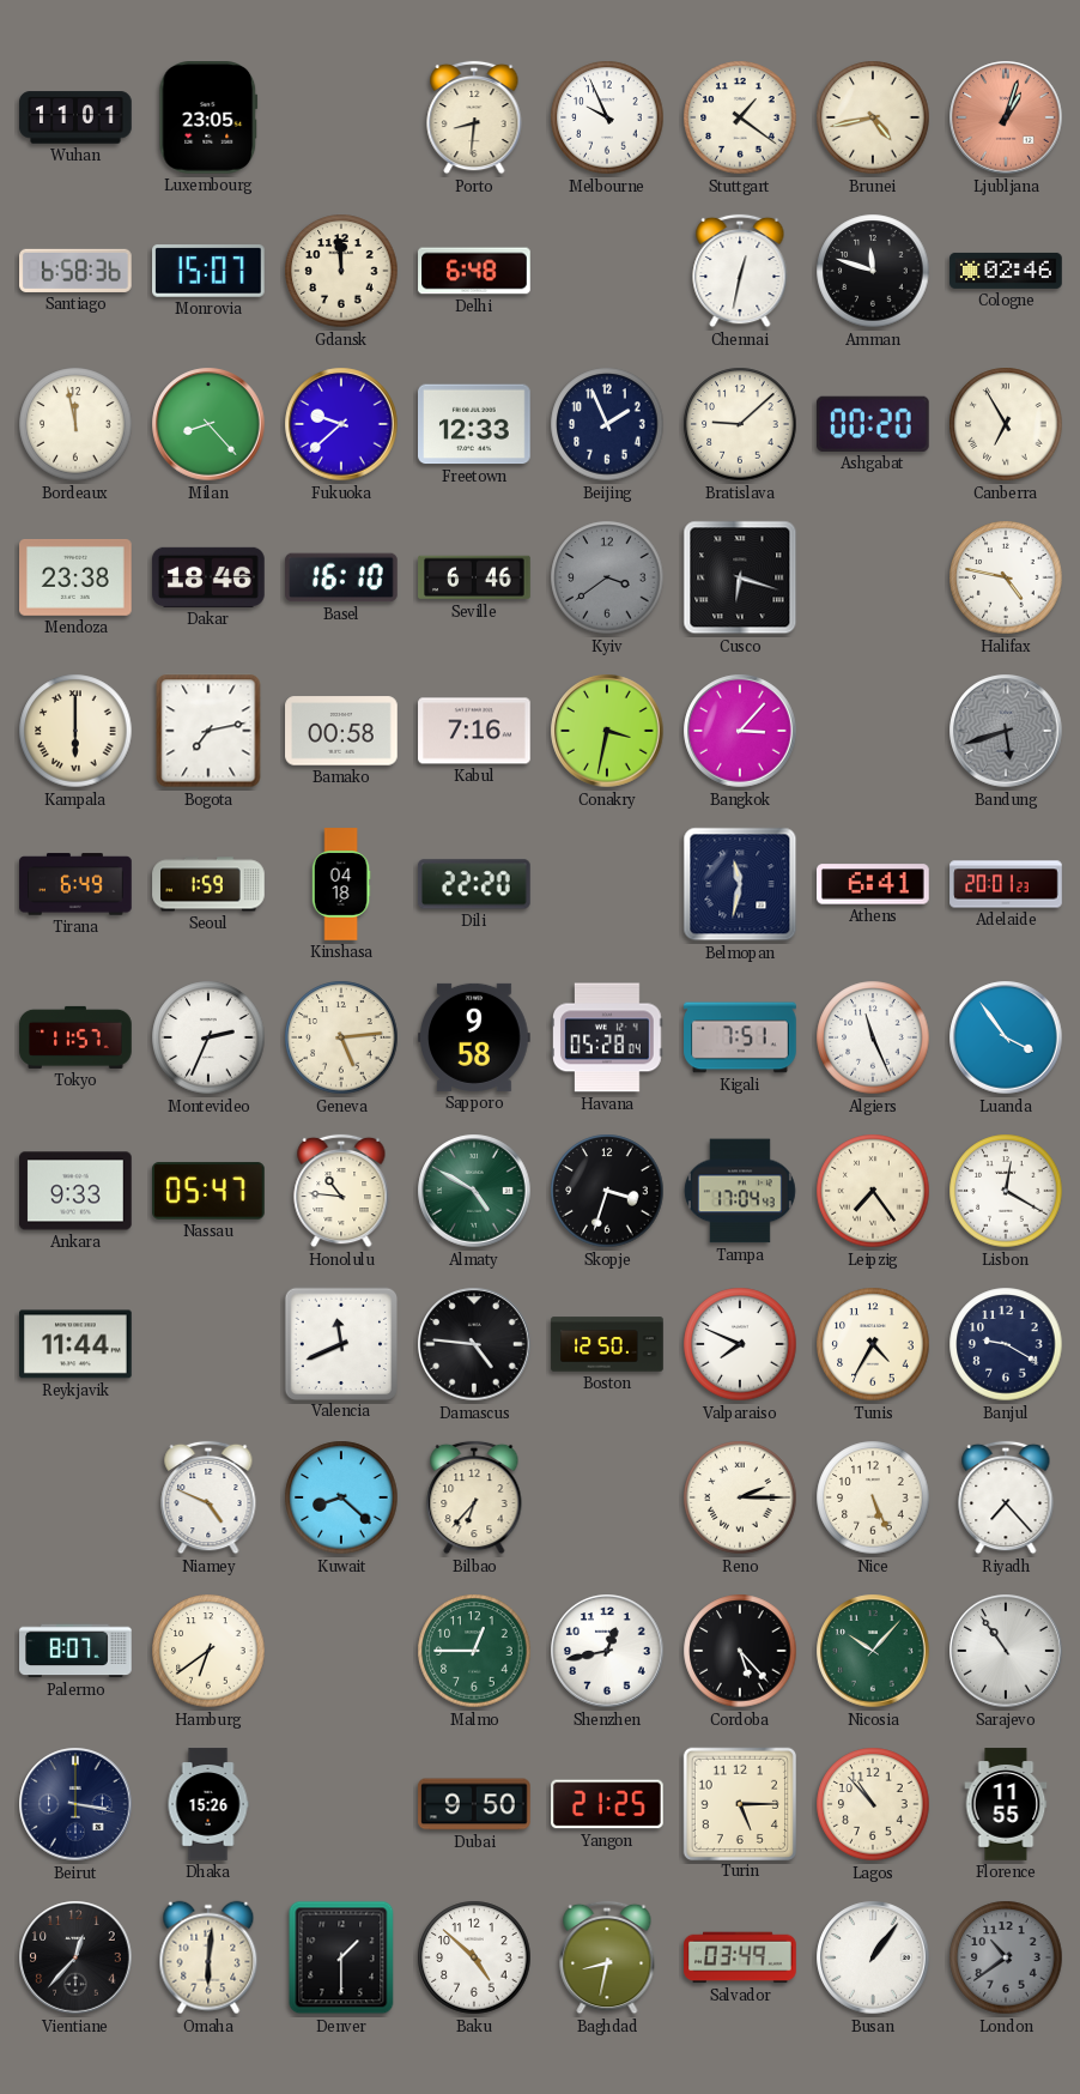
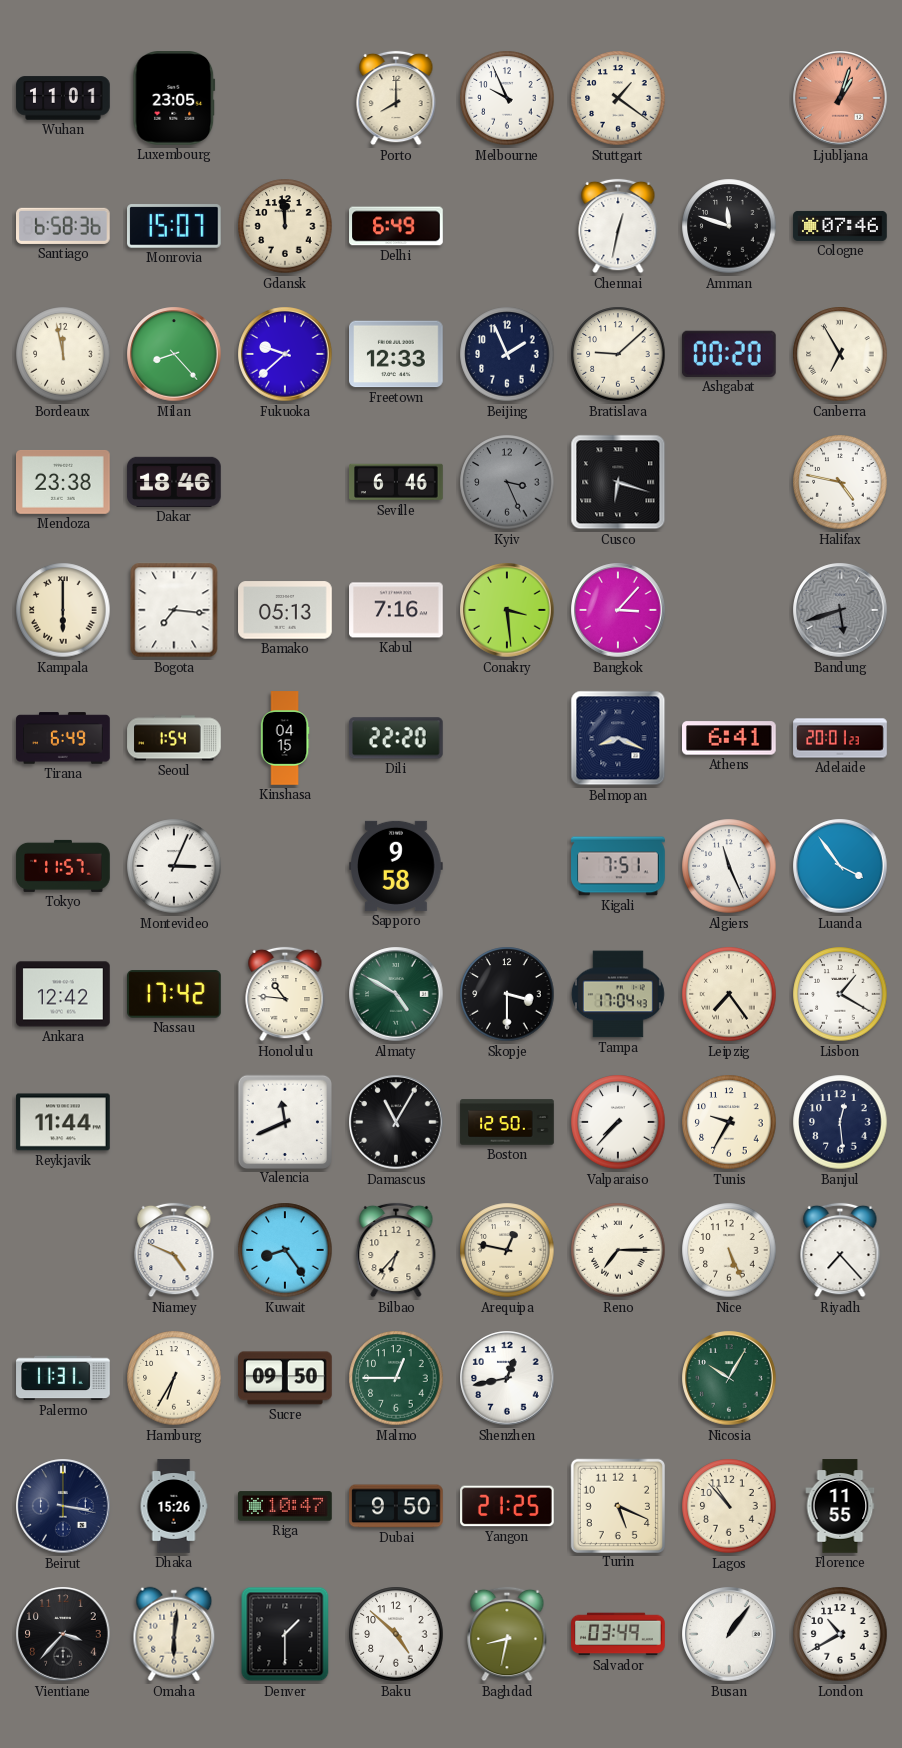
Porto: 8:31 -> 8:00 (396, 98)
Brunei: 4:43 -> none (873, 117)
Delhi: 6:48 -> 6:49 (396, 226)
Cologne: 02:46 -> 07:46 (840, 226)
Basel: 16:10 -> none (341, 577)
Kyiv: 3:39 -> 3:26 (507, 482)
Bogota: 7:13 -> 7:16 (174, 610)
Bamako: 00:58 -> 05:13 (285, 610)
Conakry: 3:32 -> 3:29 (507, 610)
Seoul: 1:59 -> 1:54 (174, 738)
Kinshasa: 04:18 -> 04:15 (285, 738)
Belmopan: 11:32 -> 8:19 (618, 738)
Montevideo: 2:34 -> 3:04 (174, 866)
Geneva: 5:14 -> none (341, 1037)
Havana: 05:28 -> none (607, 1037)
Ankara: 9:33 -> 12:42 (63, 994)
Nassau: 05:47 -> 17:42 (175, 994)
Skopje: 3:33 -> 3:30 (507, 994)
Lisbon: 12:20 -> 1:20 (840, 994)
Damascus: 4:46 -> 11:05 (396, 1122)
Valparaiso: 7:49 -> 7:37 (618, 1122)
Tunis: 4:35 -> 9:35 (729, 1122)
Banjul: 9:20 -> 12:29 (840, 1122)
Kuwait: 8:22 -> 8:24 (285, 1250)
Arequipa: none -> 12:47 (507, 1250)
Reno: 2:15 -> 7:15 (618, 1250)
Palermo: 8:07 -> 11:31 (63, 1378)
Hamburg: 6:39 -> 6:35 (174, 1378)
Sucre: none -> 09:50 (286, 1378)
Cordoba: 5:23 -> none (740, 1651)
Nicosia: 10:07 -> 10:05 (729, 1378)
Sarajevo: 10:54 -> none (1006, 1651)
Riga: none -> 10:47 (285, 1506)
Turin: 5:15 -> 5:19 (617, 1505)
Vientiane: 12:37 -> 3:37 (63, 1634)
London: 10:39 -> 10:40 (840, 1634)
London dial: grey -> white (840, 1634)
